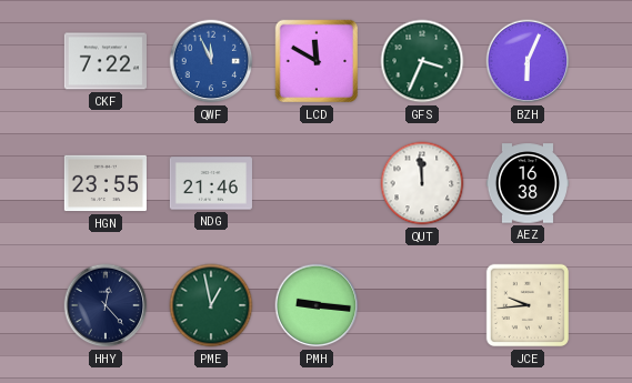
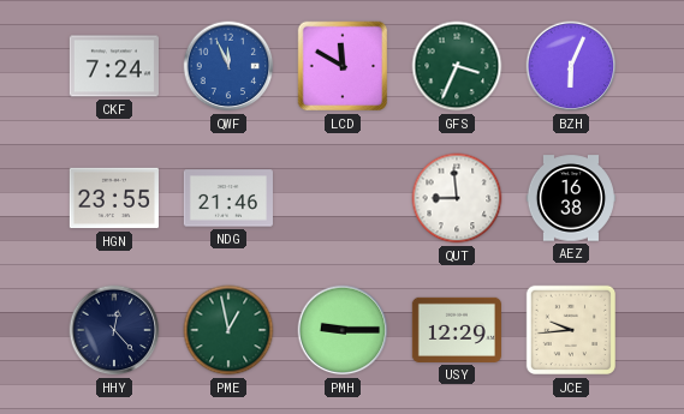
CKF: 7:22 -> 7:24 (114, 66)
QUT: 11:59 -> 8:59 (457, 198)
PMH: 9:16 -> 9:15 (343, 330)
USY: none -> 12:29 (457, 330)
